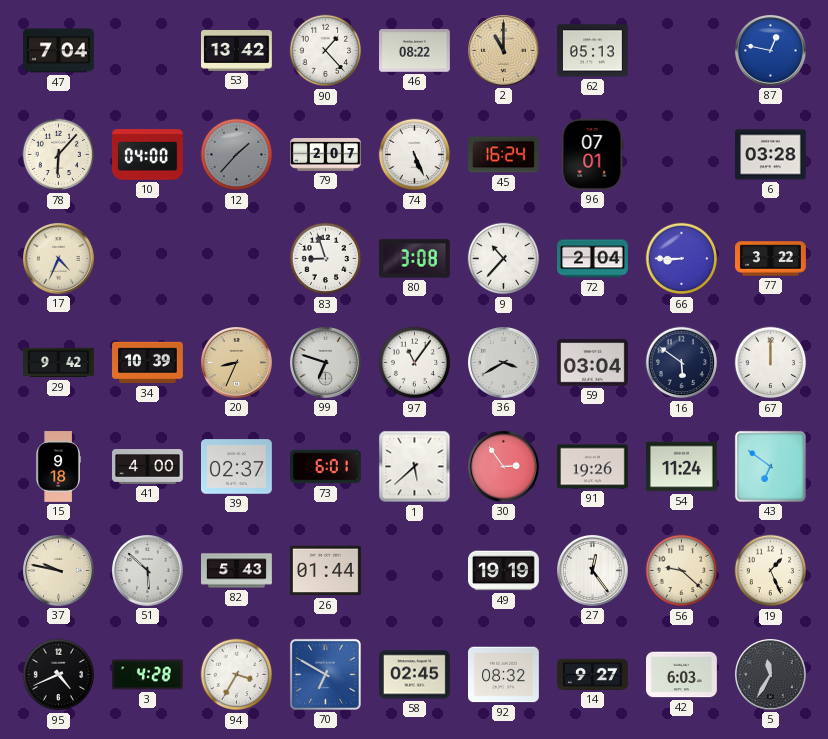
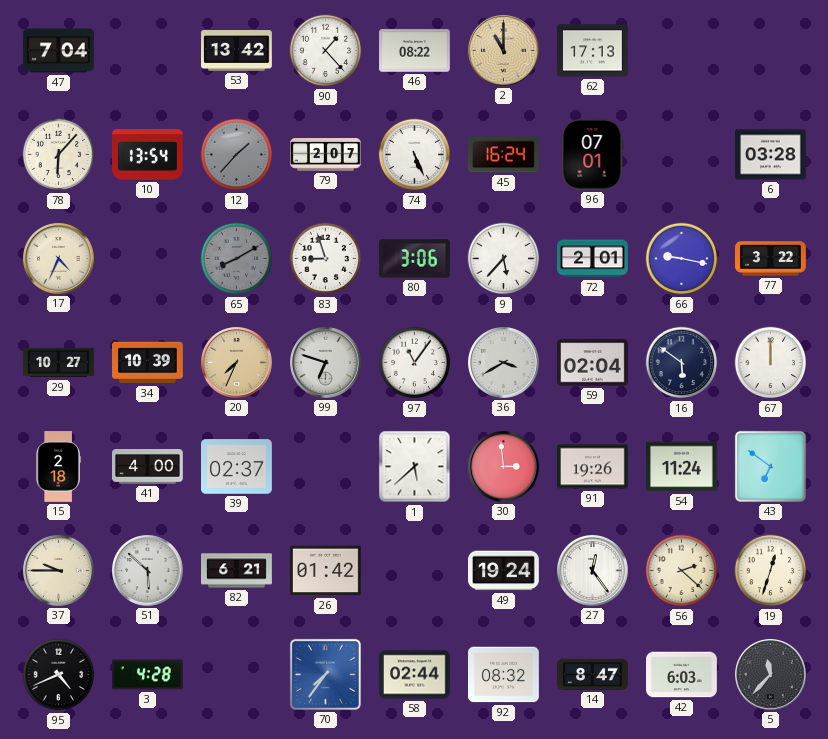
62: 05:13 -> 17:13 (593, 51)
87: 12:47 -> none (771, 51)
10: 04:00 -> 13:54 (148, 155)
65: none -> 8:10 (237, 259)
80: 3:08 -> 3:06 (414, 259)
9: 10:37 -> 5:37 (504, 259)
72: 2:04 -> 2:01 (593, 259)
66: 8:45 -> 9:17 (682, 259)
29: 9:42 -> 10:27 (59, 363)
20: 8:34 -> 7:34 (237, 363)
59: 03:04 -> 02:04 (593, 363)
15: 9:18 -> 2:18 (58, 467)
73: 6:01 -> none (326, 467)
30: 2:54 -> 2:59 (504, 467)
37: 9:47 -> 9:45 (59, 571)
82: 5:43 -> 6:21 (237, 571)
26: 01:44 -> 01:42 (326, 571)
49: 19:19 -> 19:24 (504, 571)
56: 9:22 -> 2:22 (682, 571)
19: 1:26 -> 12:33 (771, 571)
94: 3:35 -> none (237, 675)
70: 6:50 -> 7:36 (325, 674)
58: 02:45 -> 02:44 (415, 675)
14: 9:27 -> 8:47 (593, 674)
5: 11:35 -> 11:37 (771, 675)
